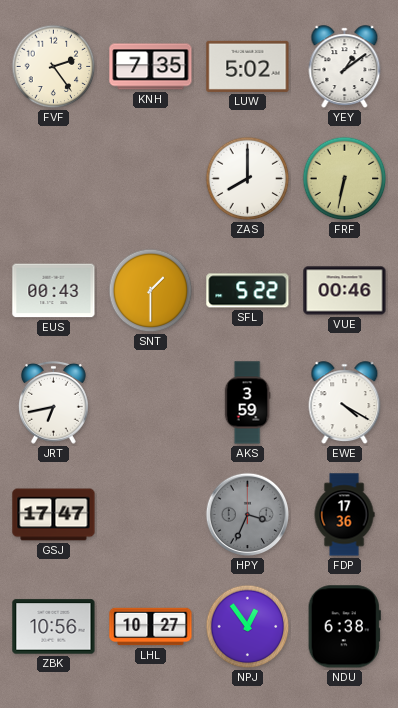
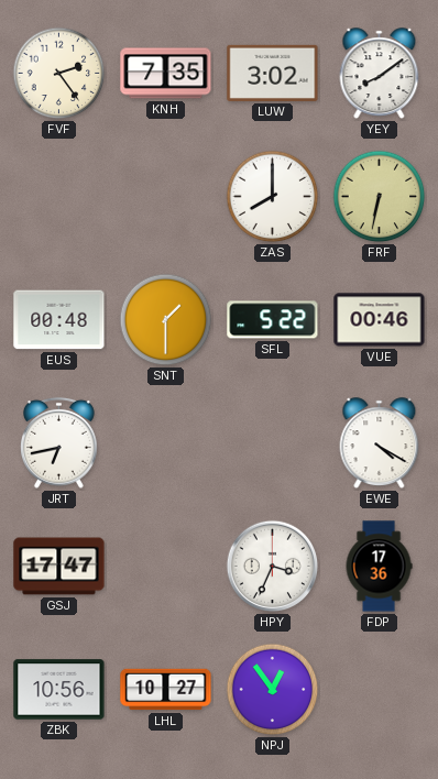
LUW: 5:02 -> 3:02 (273, 73)
YEY: 1:09 -> 8:09 (380, 74)
EUS: 00:43 -> 00:48 (59, 320)
AKS: 3:59 -> none (247, 403)
HPY dial: grey -> white (273, 567)
NDU: 6:38 -> none (344, 627)
